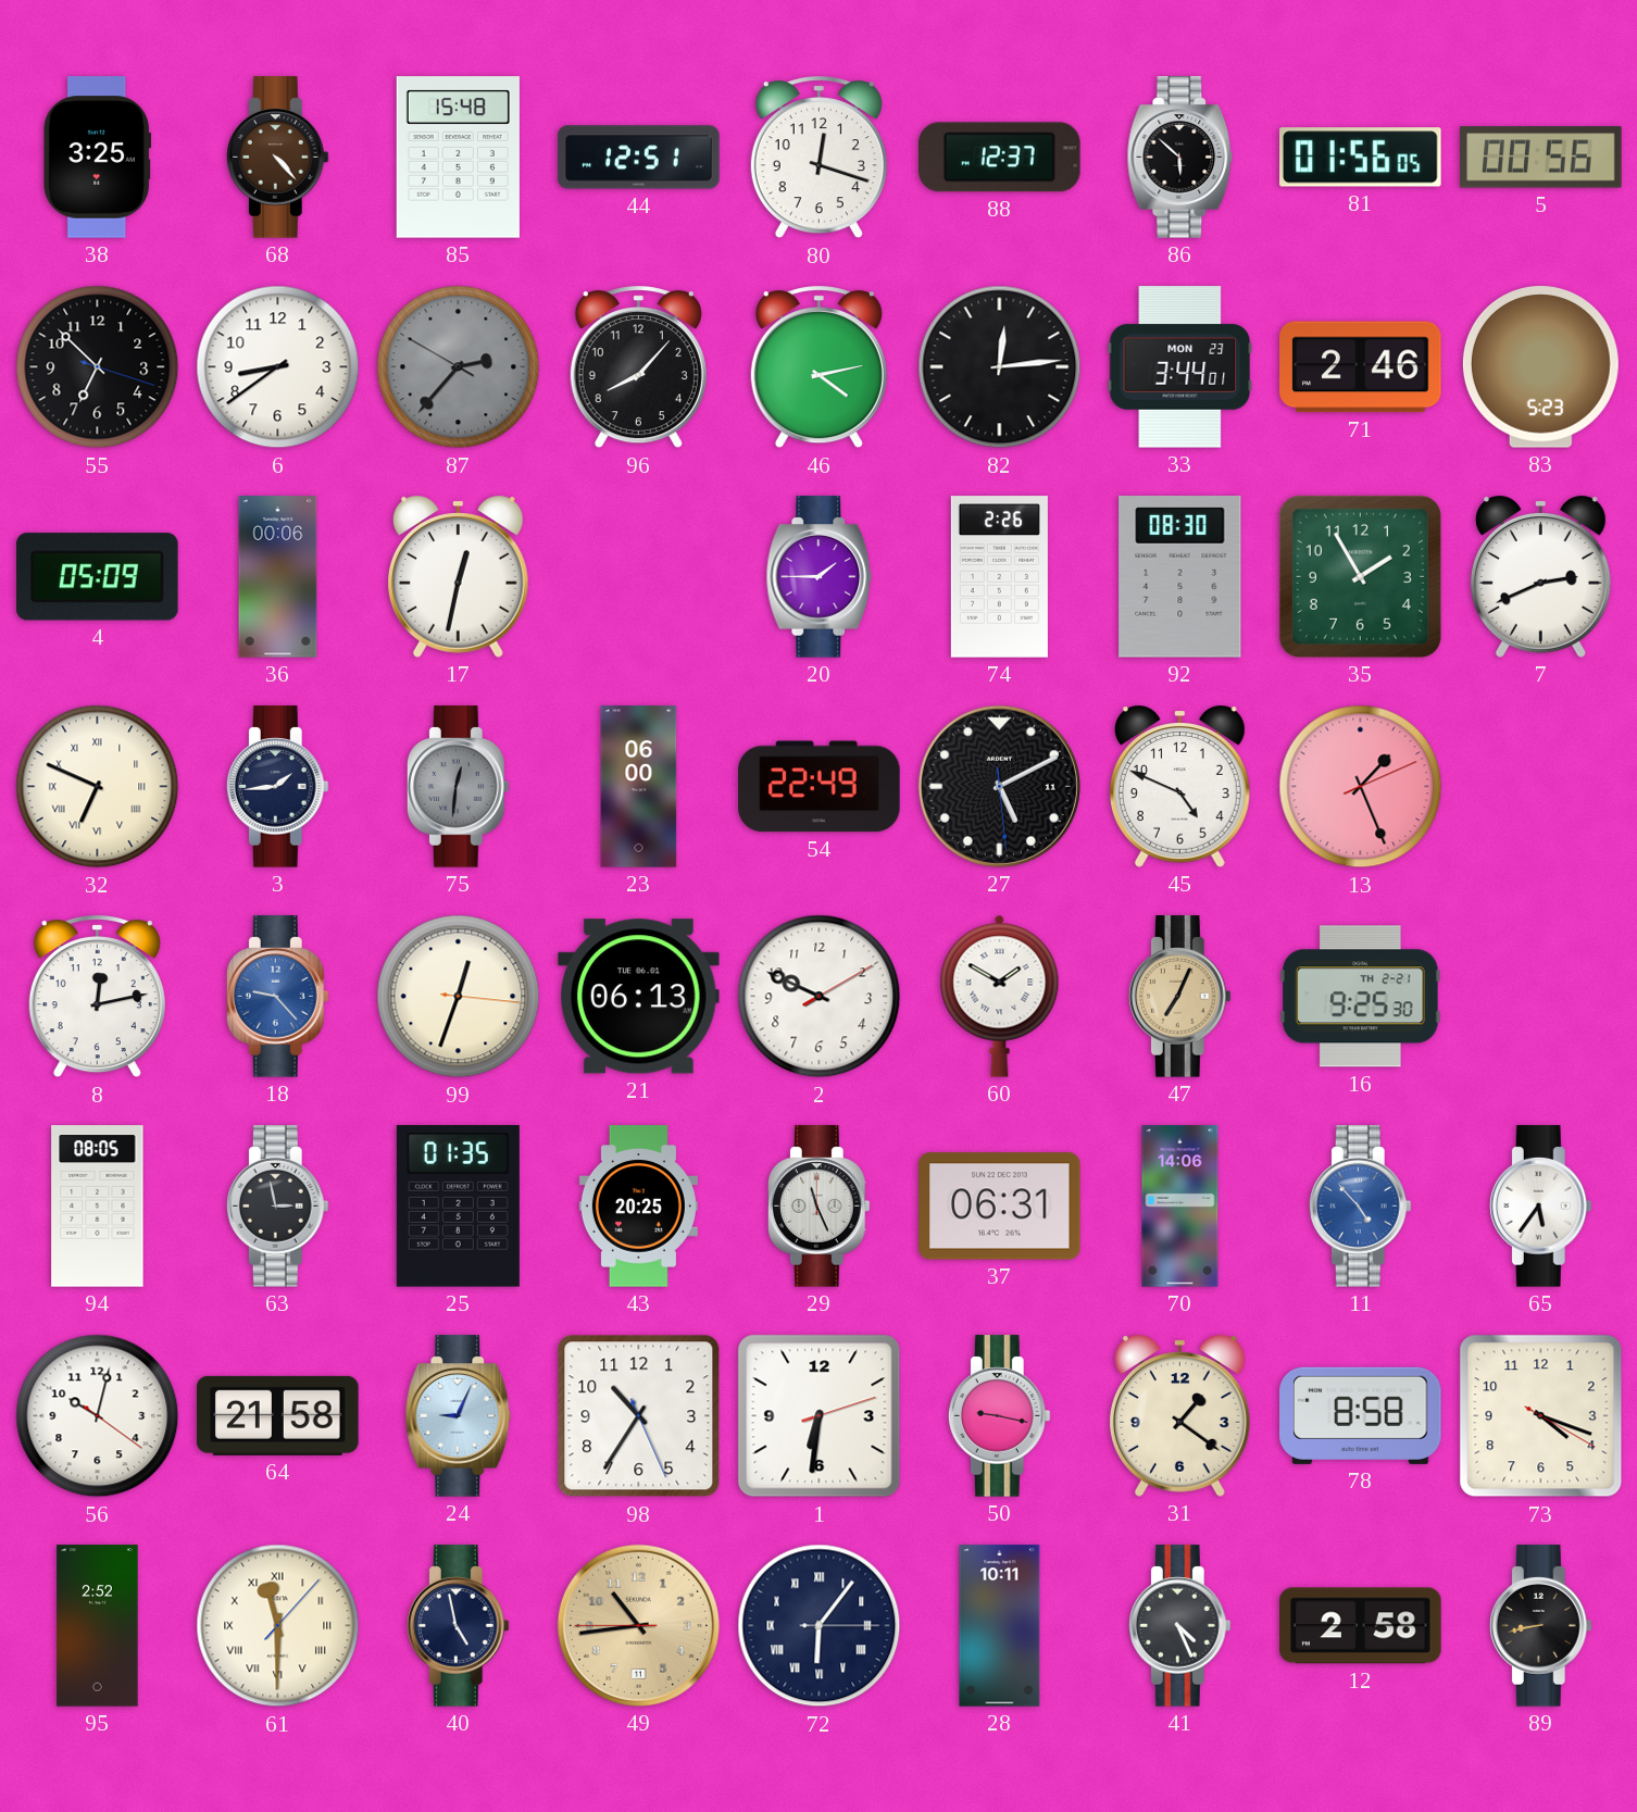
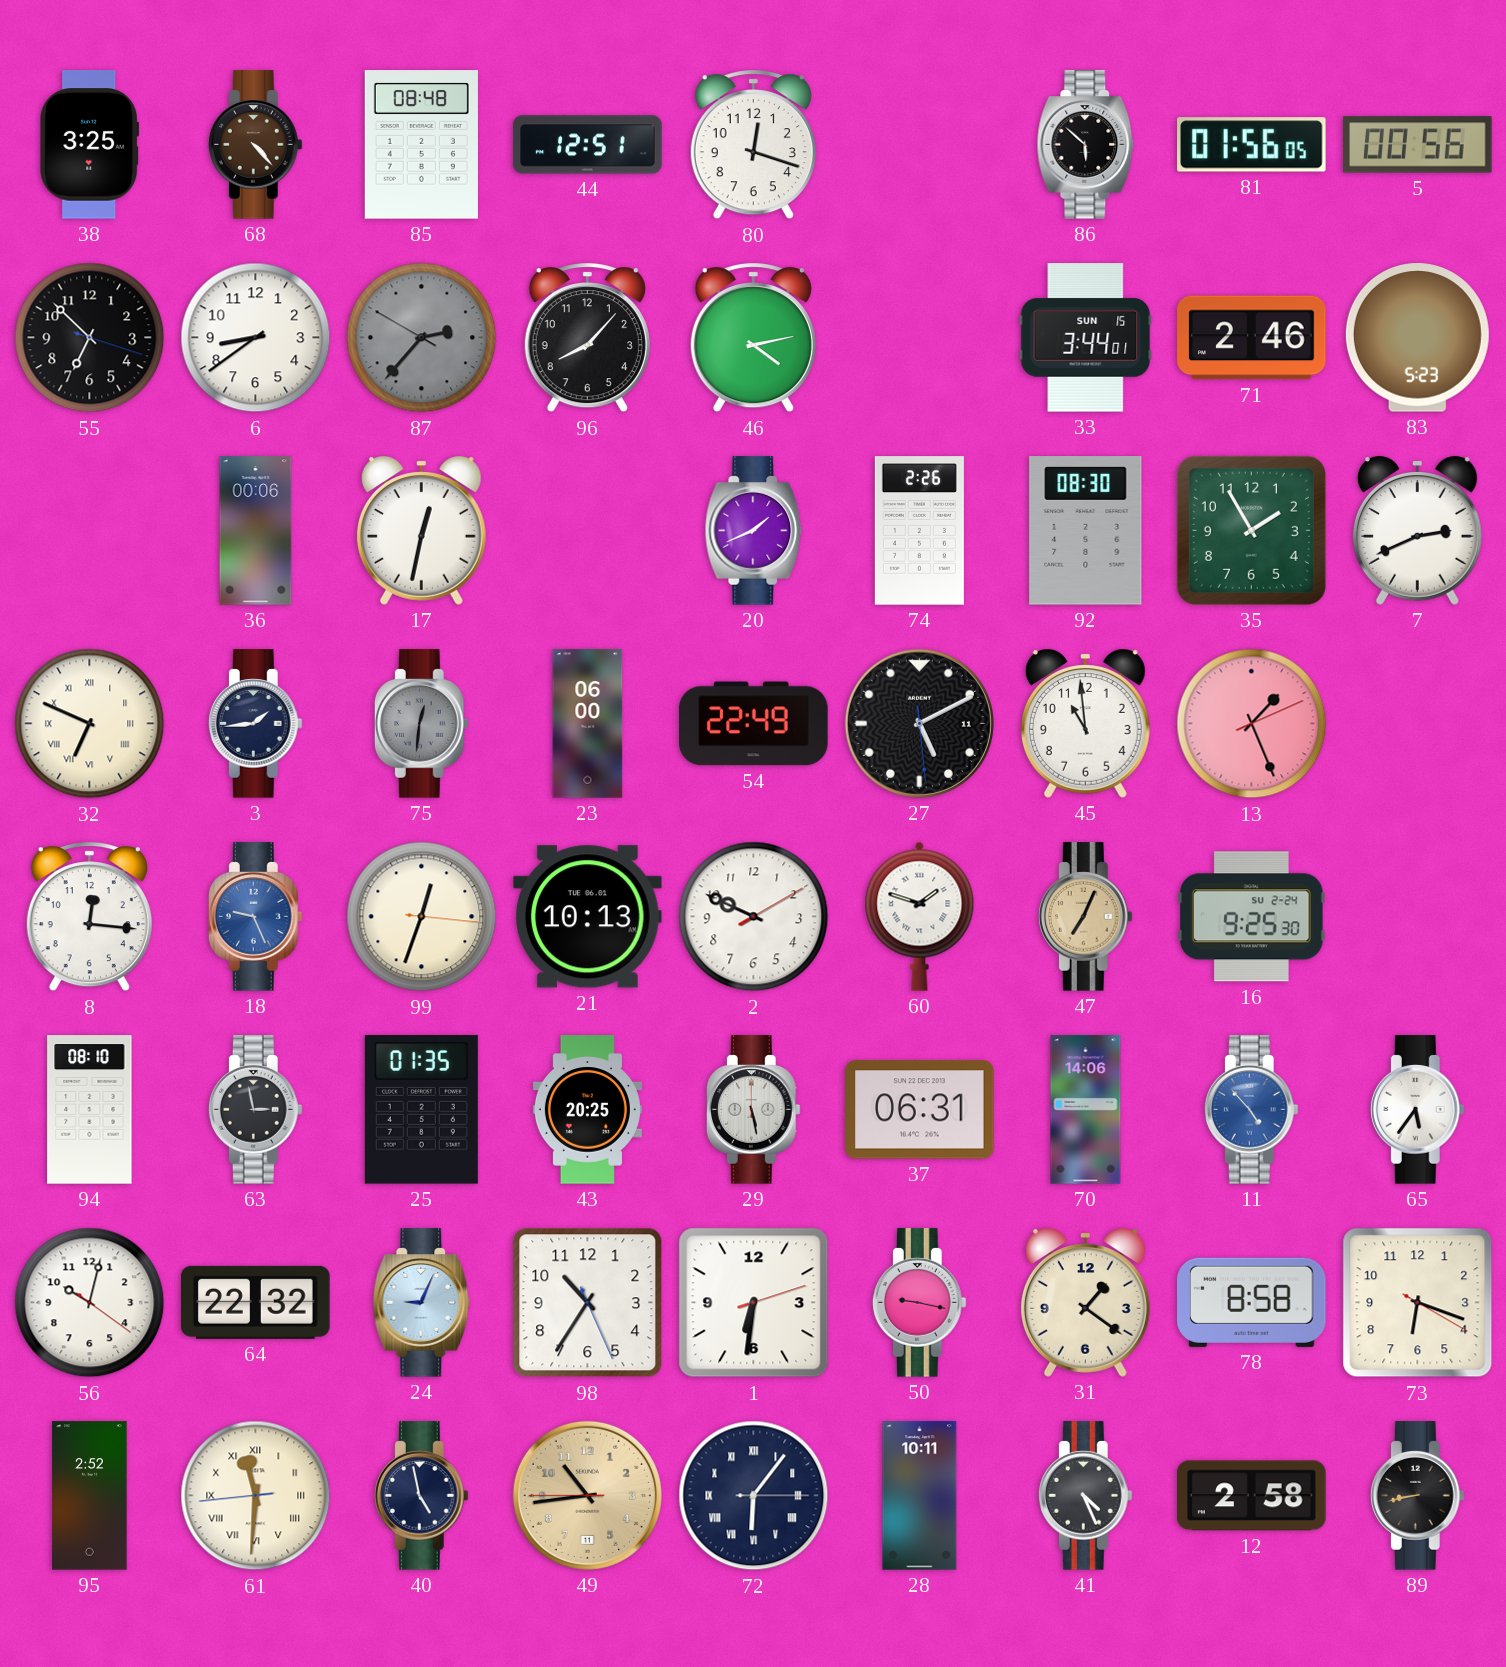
85: 15:48 -> 08:48 (421, 145)
88: 12:37 -> none (1000, 158)
82: 12:14 -> none (1000, 367)
33 date: MON 23 -> SUN 15 (1086, 338)
4: 05:09 -> none (98, 577)
20: 1:45 -> 1:41 (754, 531)
45: 4:49 -> 10:59 (1085, 723)
8: 12:13 -> 12:16 (89, 917)
18: 9:23 -> 9:26 (255, 917)
21: 06:13 -> 10:13 (588, 917)
60: 1:50 -> 1:48 (920, 916)
16 date: TH 2-21 -> SU 2-24 (1252, 917)
94: 08:05 -> 08:10 (90, 1110)
29: 11:26 -> 5:28 (753, 1110)
64: 21:58 -> 22:32 (256, 1302)
73: 4:18 -> 6:18 (1418, 1303)
61: 11:30:07 -> 11:30:44 (256, 1496)
